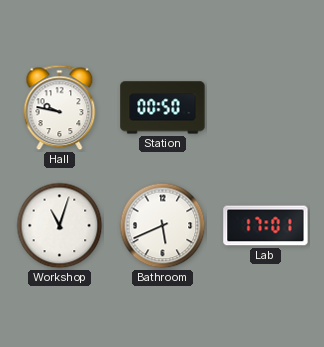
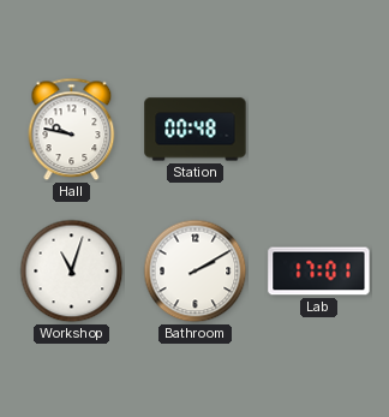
Station: 00:50 -> 00:48 (196, 130)
Bathroom: 5:41 -> 2:10 (196, 272)
